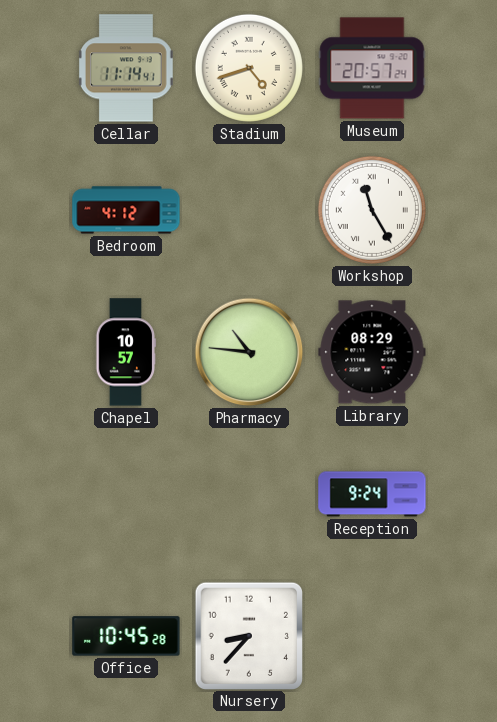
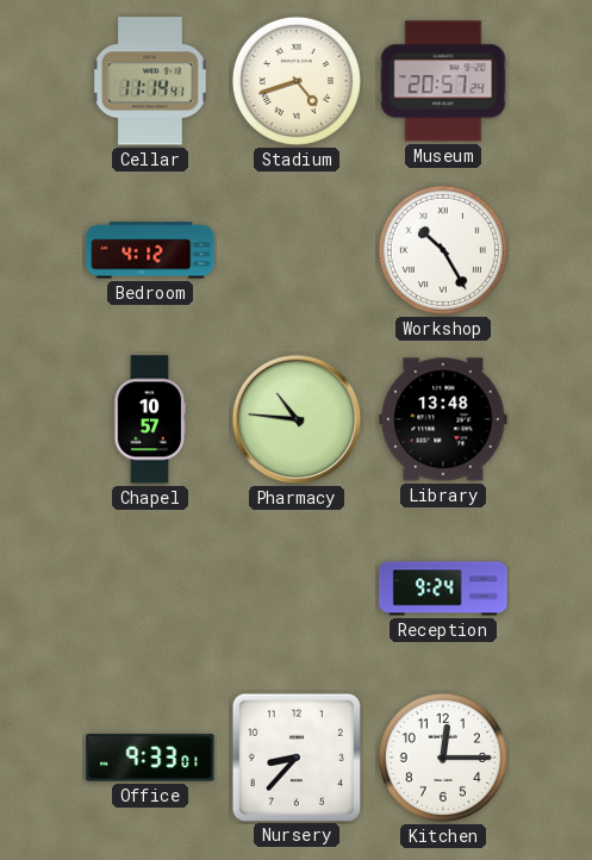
Workshop: 11:25 -> 10:25 (443, 250)
Library: 08:29 -> 13:48 (443, 419)
Office: 10:45 -> 9:33 (150, 758)
Kitchen: none -> 12:15 (443, 758)
